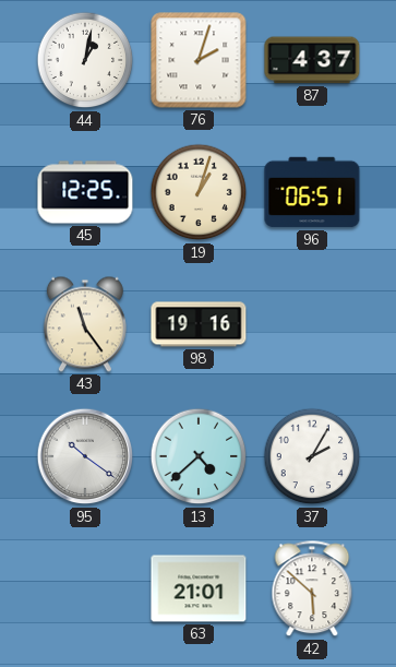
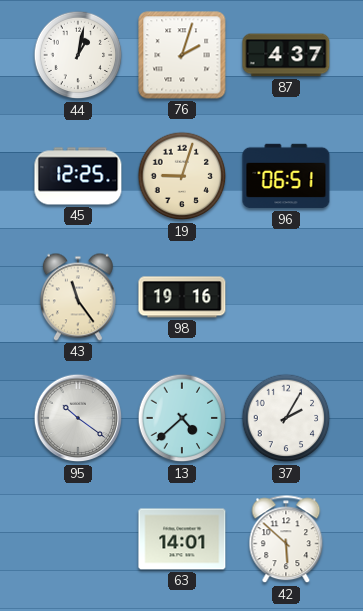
19: 1:03 -> 9:03 (182, 176)
63: 21:01 -> 14:01 (182, 539)
